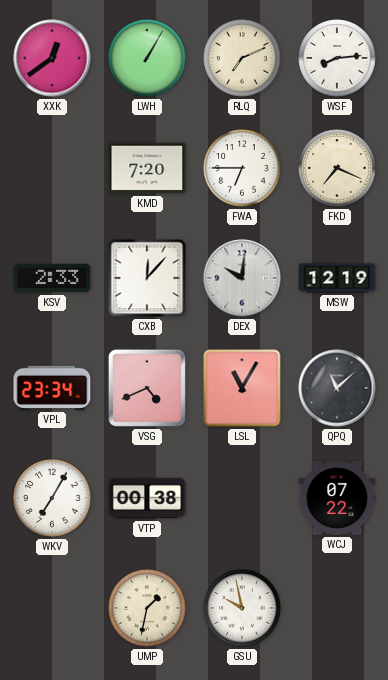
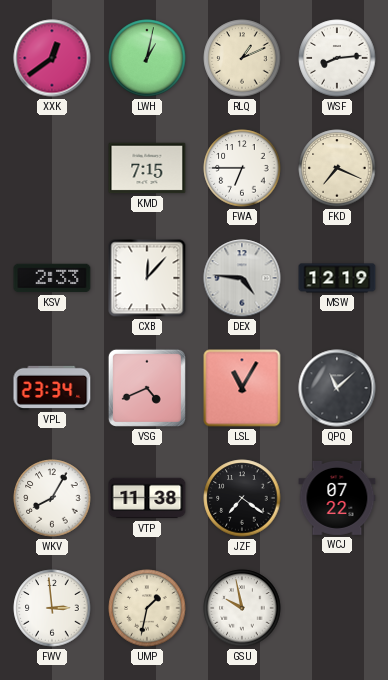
LWH: 1:05 -> 1:02 (147, 58)
RLQ: 7:11 -> 1:11 (242, 58)
KMD: 7:20 -> 7:15 (147, 168)
DEX: 10:01 -> 4:46 (242, 278)
WKV: 7:05 -> 8:05 (52, 498)
VTP: 00:38 -> 11:38 (147, 498)
JZF: none -> 7:21 (242, 498)
FWV: none -> 2:59 (52, 608)
